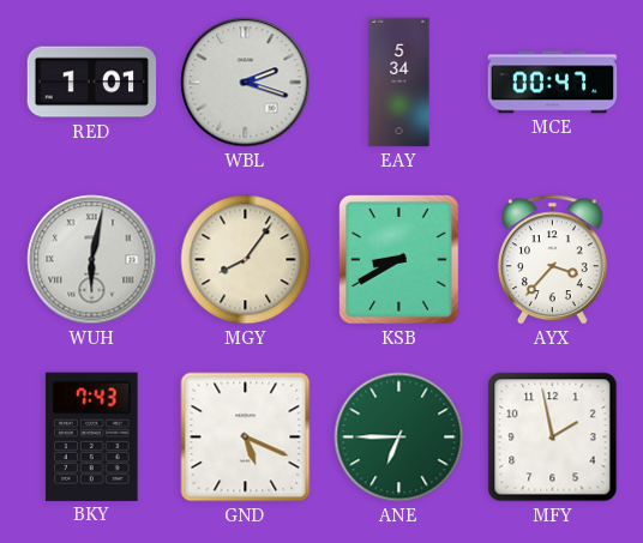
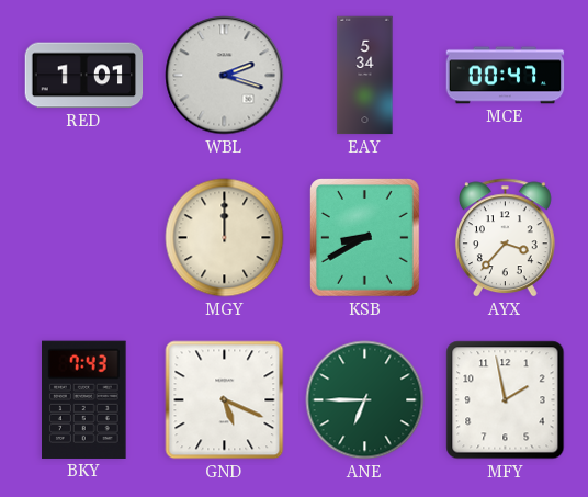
WUH: 6:02 -> none (92, 260)
MGY: 8:06 -> 12:00 (225, 238)
